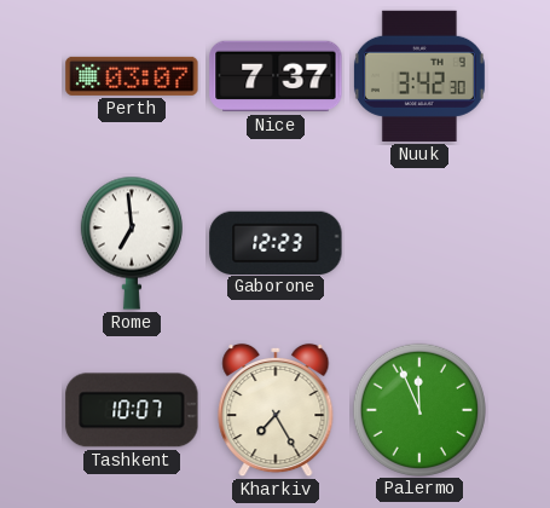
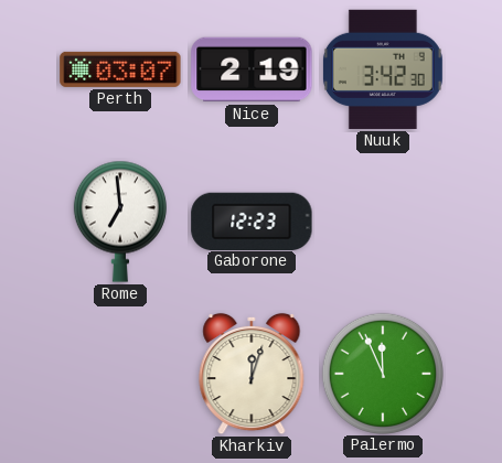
Nice: 7:37 -> 2:19 (252, 69)
Tashkent: 10:07 -> none (132, 410)
Kharkiv: 7:25 -> 12:03 (252, 374)
